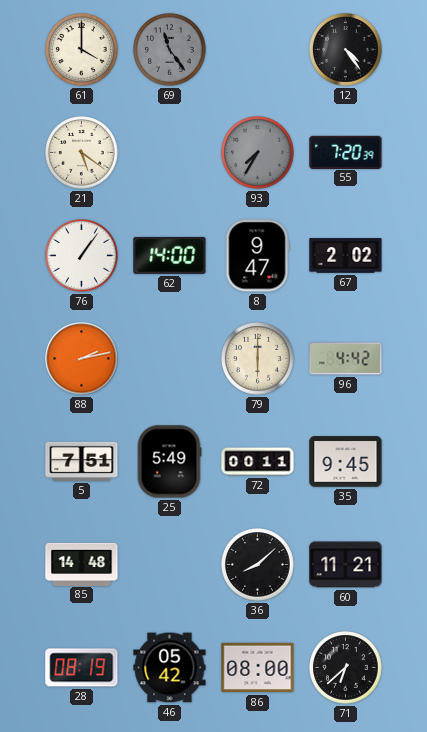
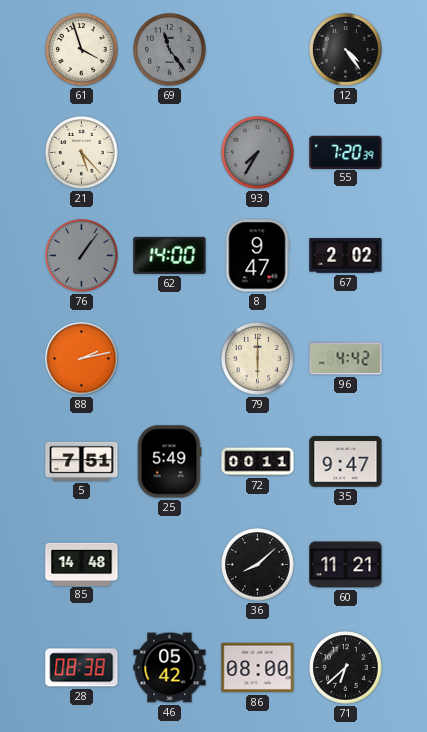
61: 4:00 -> 3:57 (82, 50)
21: 5:21 -> 5:23 (82, 153)
76 dial: white -> grey (82, 256)
35: 9:45 -> 9:47 (346, 462)
28: 08:19 -> 08:38 (82, 668)
